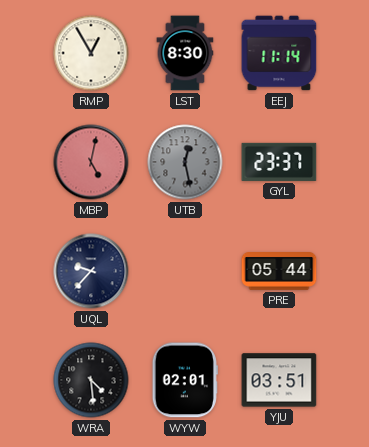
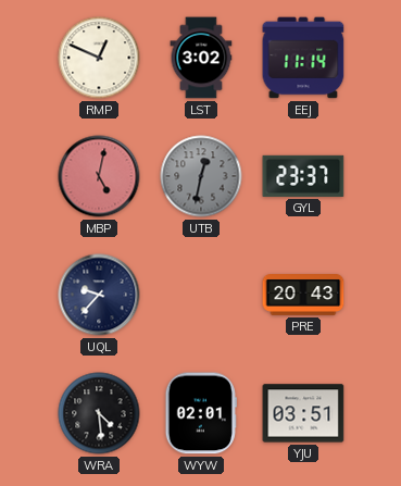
RMP: 12:55 -> 12:49 (99, 58)
LST: 8:30 -> 3:02 (201, 58)
UTB: 12:28 -> 12:32 (201, 176)
PRE: 05:44 -> 20:43 (303, 296)
